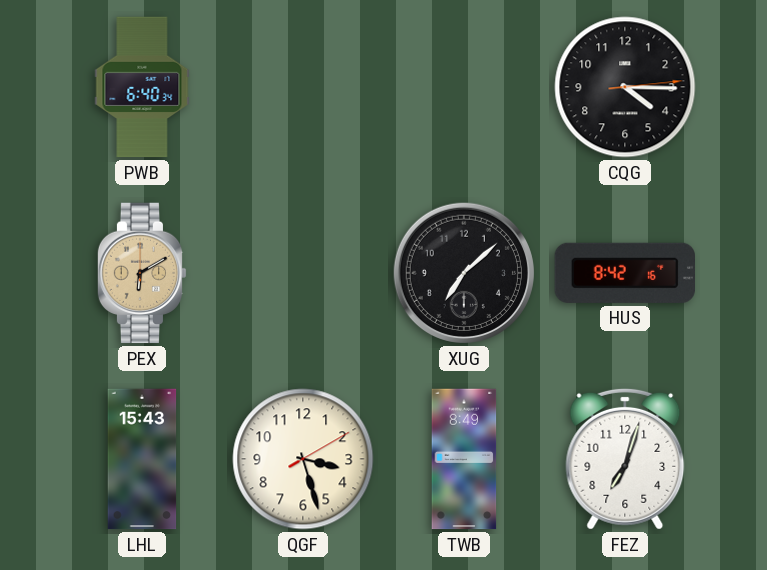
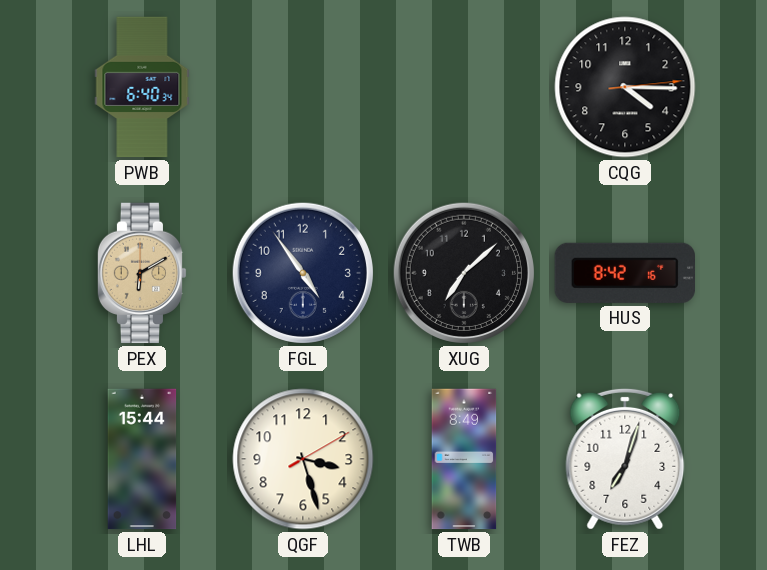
FGL: none -> 4:54 (303, 273)
LHL: 15:43 -> 15:44 (142, 459)
